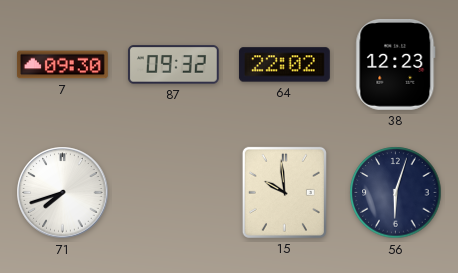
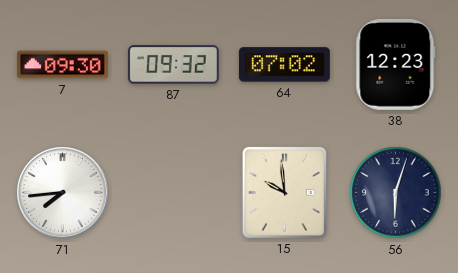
64: 22:02 -> 07:02 (284, 65)
71: 7:42 -> 7:44 (63, 193)
